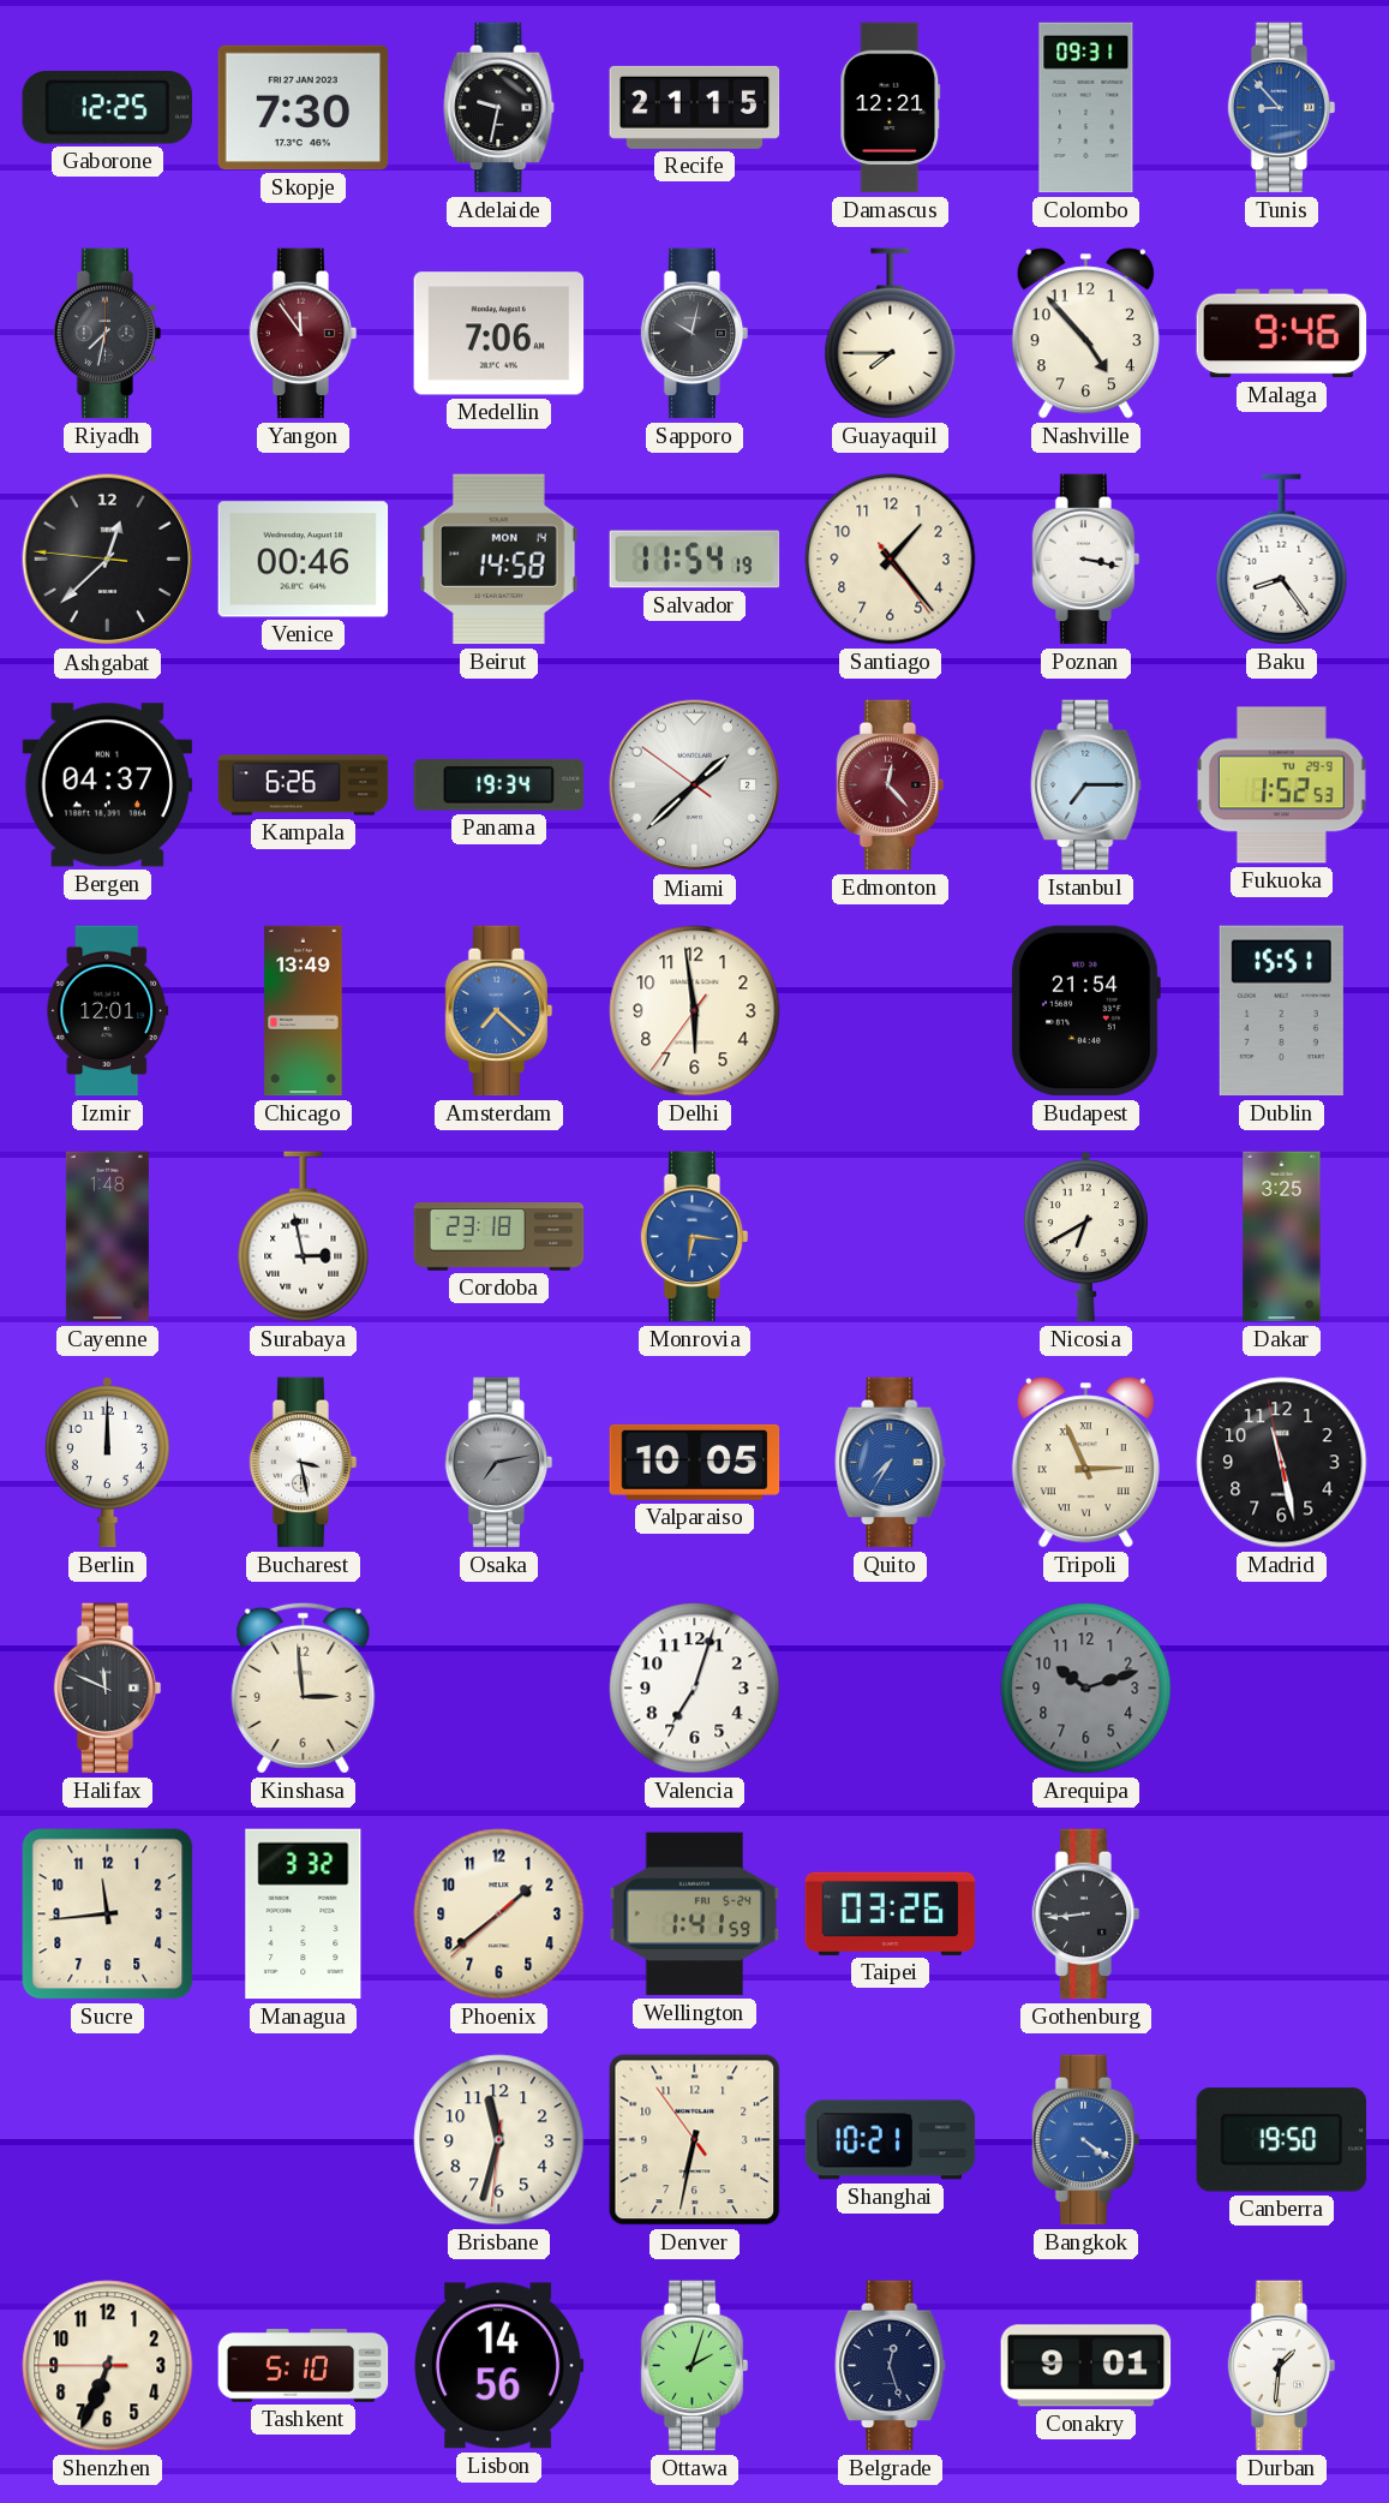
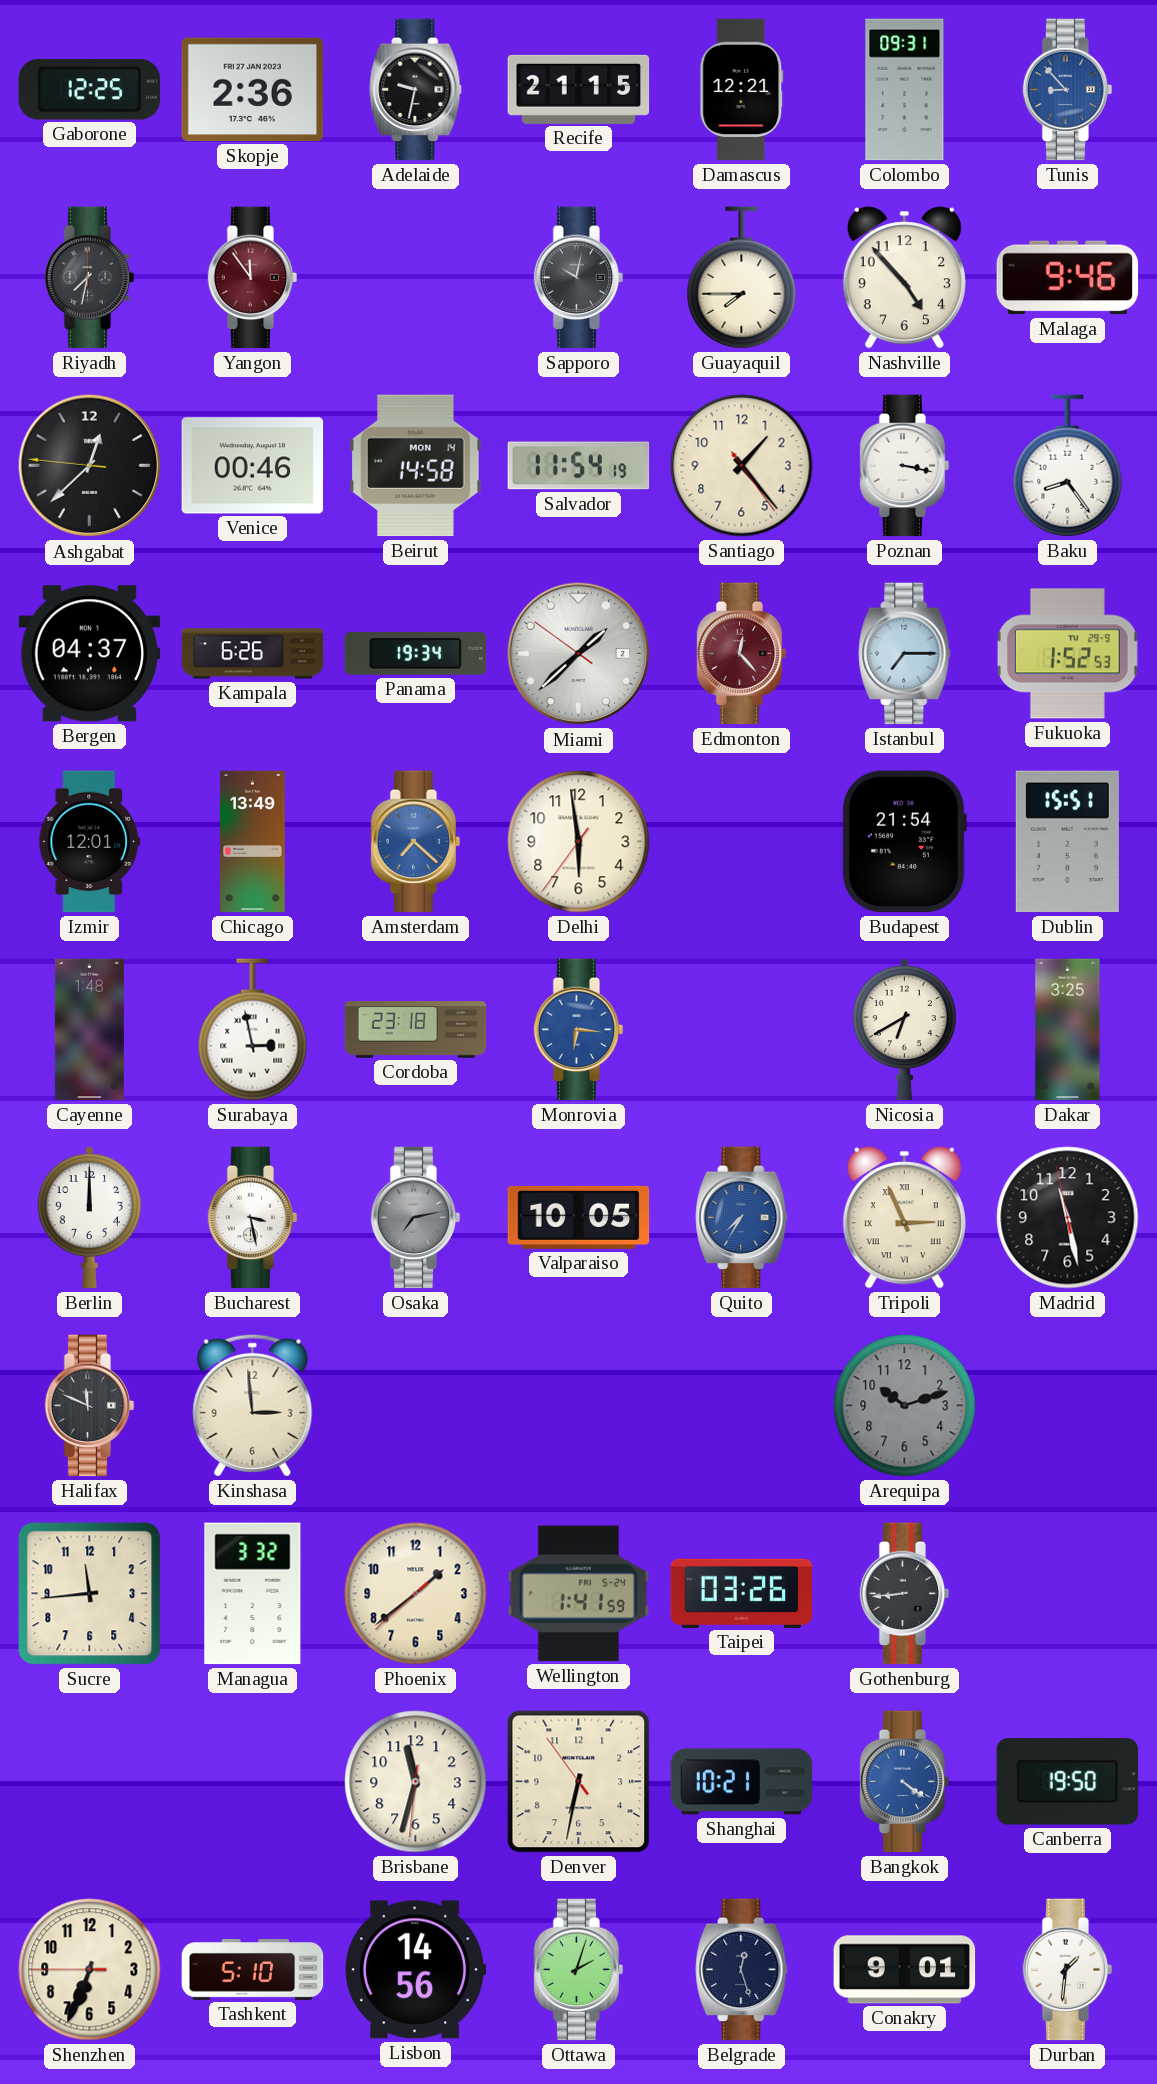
Skopje: 7:30 -> 2:36 (253, 90)
Medellin: 7:06 -> none (499, 334)
Valencia: 7:03 -> none (695, 1689)
